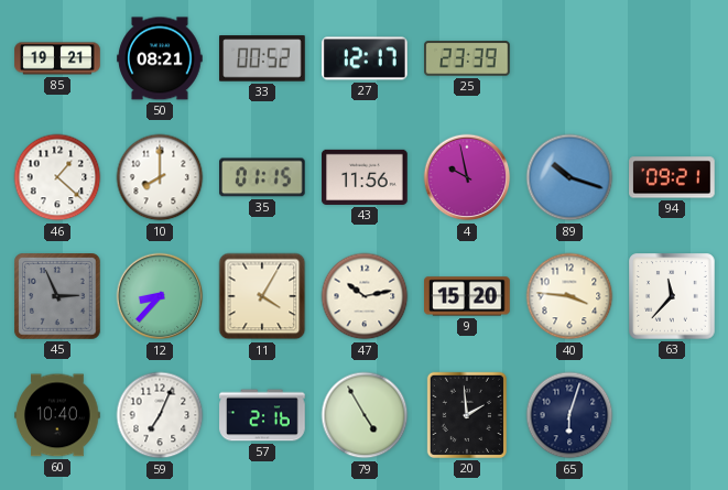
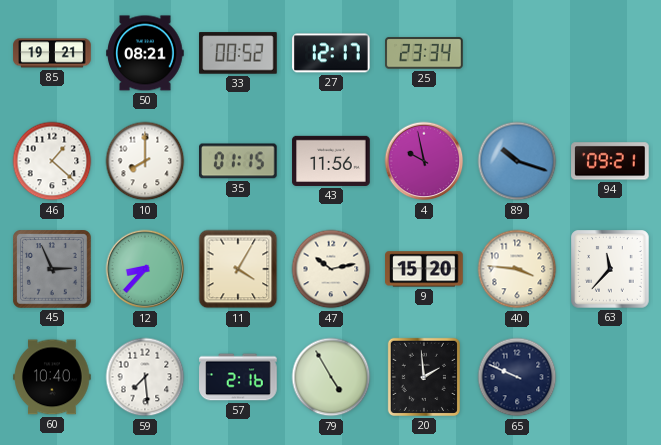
25: 23:39 -> 23:34 (424, 53)
59: 7:04 -> 7:29 (145, 377)
65: 6:03 -> 9:49 (517, 377)
